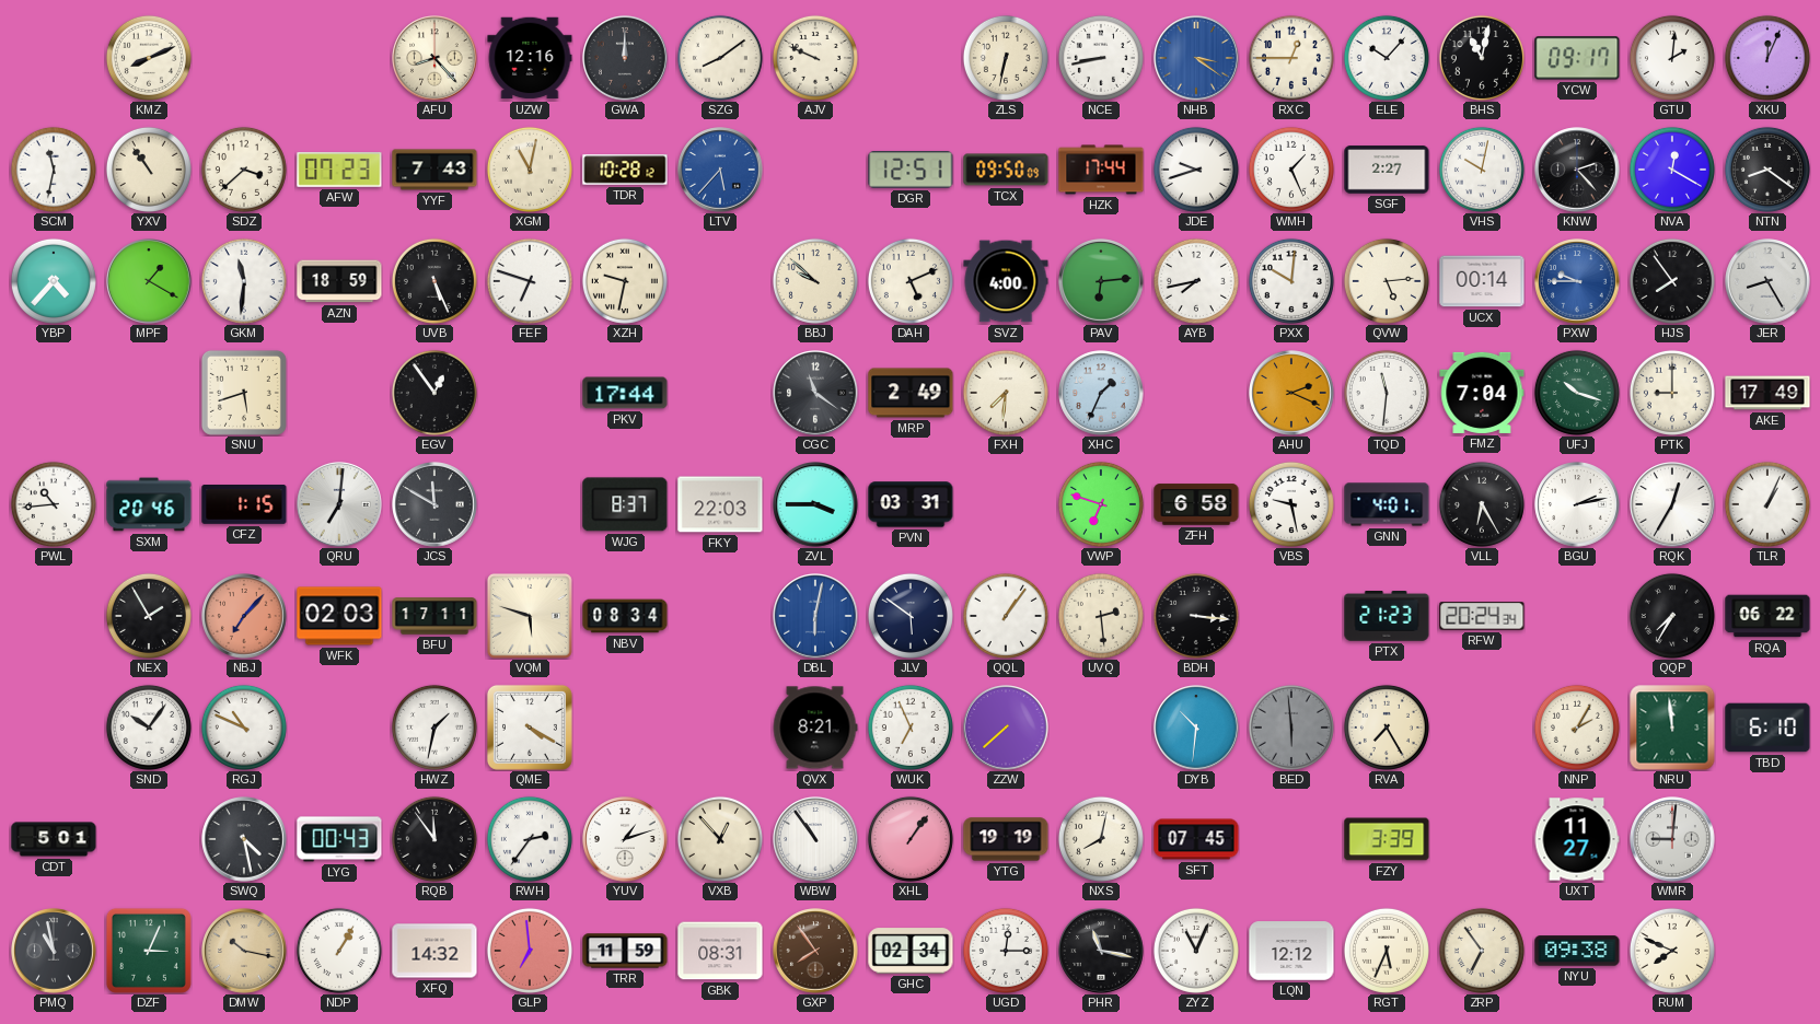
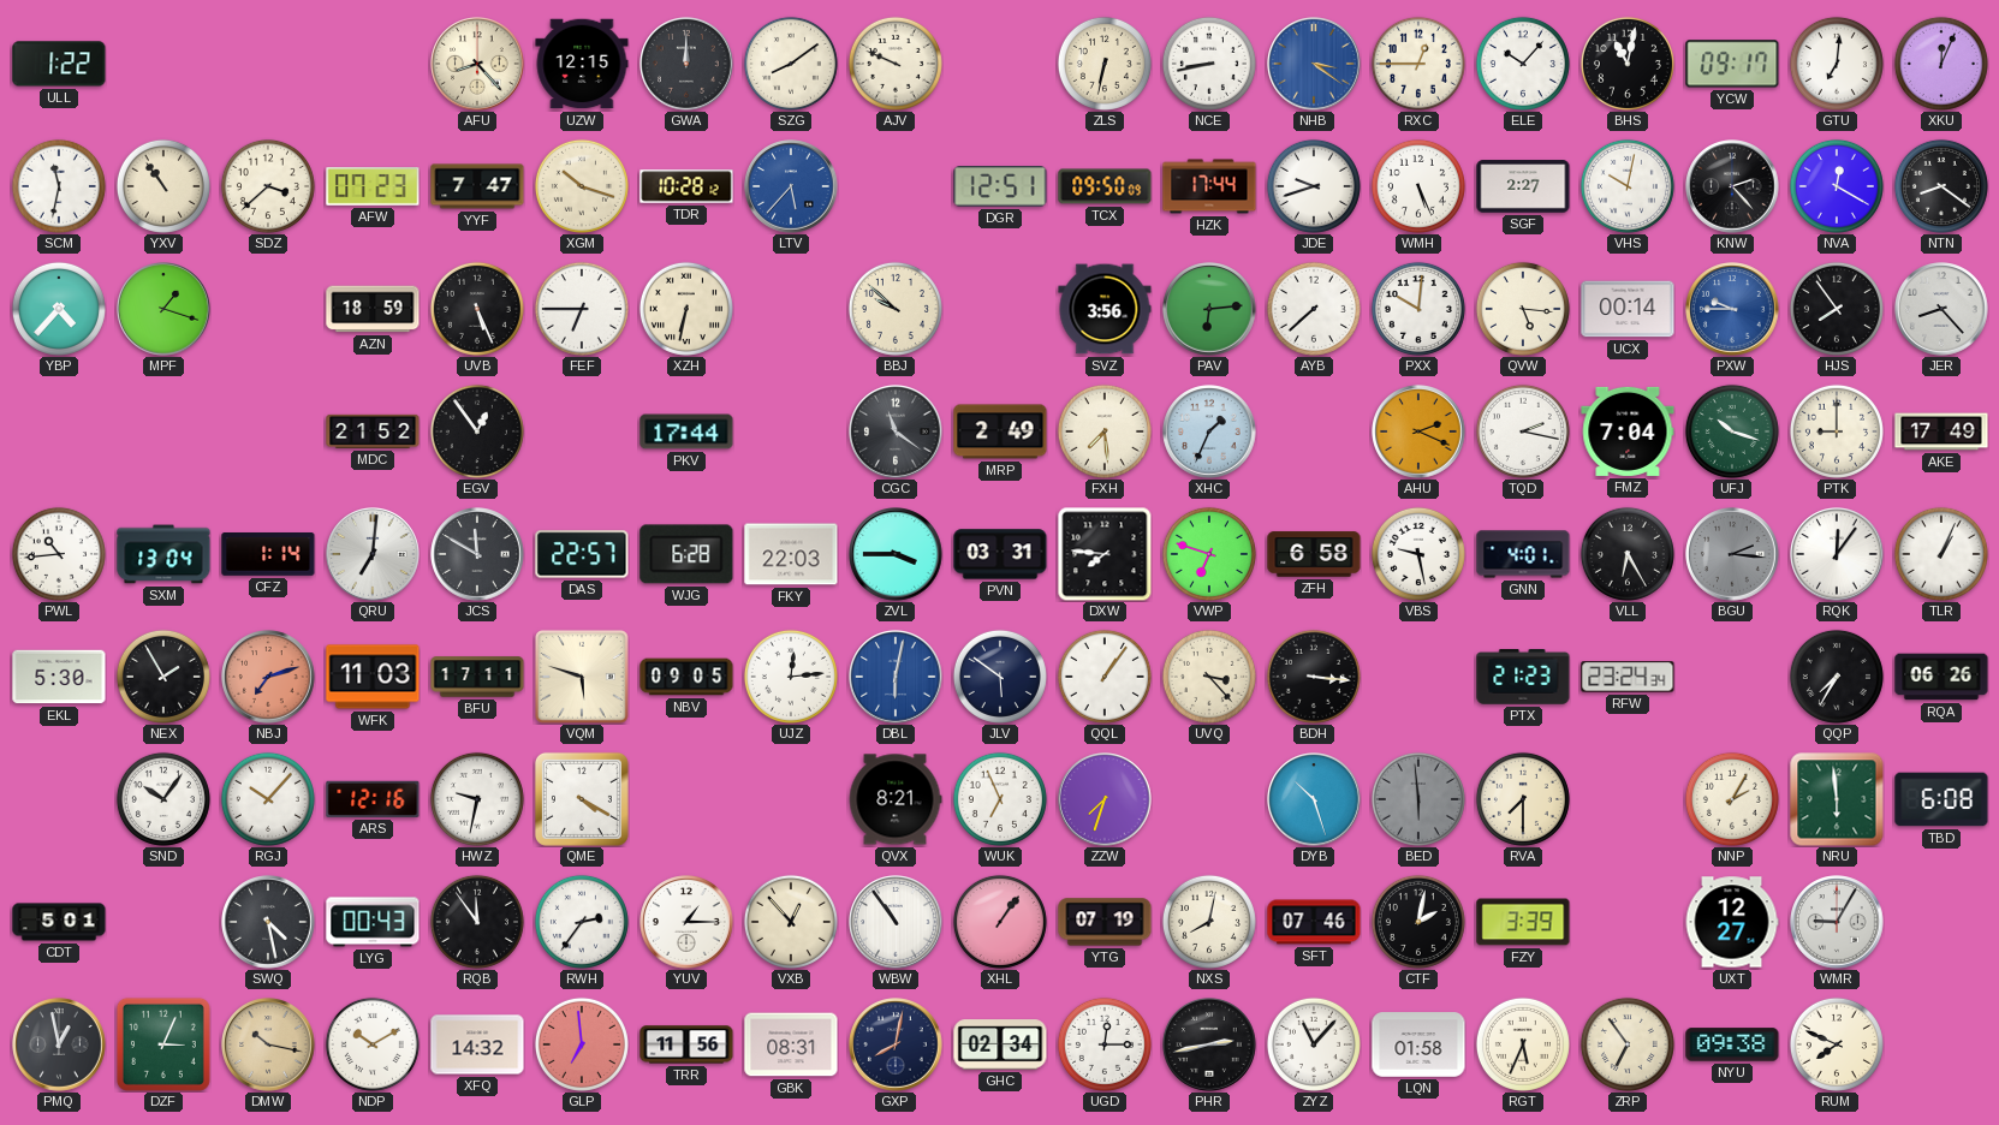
ULL: none -> 1:22 (59, 64)
KMZ: 8:11 -> none (149, 58)
UZW: 12:16 -> 12:15 (582, 64)
GTU: 2:01 -> 7:01 (1837, 64)
YYF: 7:43 -> 7:47 (477, 186)
XGM: 11:02 -> 10:18 (582, 186)
WMH: 1:26 -> 5:26 (1418, 186)
MPF: 1:20 -> 1:18 (163, 309)
GKM: 11:31 -> none (244, 281)
FEF: 6:48 -> 6:45 (582, 309)
XZH: 9:32 -> 6:32 (686, 309)
DAH: 5:11 -> none (911, 281)
SVZ: 4:00 -> 3:56 (1105, 309)
AYB: 7:43 -> 7:38 (1314, 309)
QVW: 5:14 -> 5:16 (1523, 309)
JER: 8:25 -> 8:23 (1941, 309)
SNU: 5:42 -> none (244, 393)
MDC: none -> 21:52 (373, 431)
FXH: 7:31 -> 7:29 (1105, 431)
TQD: 11:31 -> 2:17 (1523, 431)
SXM: 20:46 -> 13:04 (163, 554)
CFZ: 1:15 -> 1:14 (268, 555)
DAS: none -> 22:57 (582, 554)
WJG: 8:37 -> 6:28 (686, 554)
DXW: none -> 7:46 (1105, 554)
BGU: 2:13 -> 2:16 (1732, 554)
BGU dial: white -> grey (1732, 554)
RQK: 12:35 -> 12:06 (1837, 554)
EKL: none -> 5:30 (59, 677)
NBJ: 7:07 -> 7:12 (268, 677)
WFK: 02:03 -> 11:03 (373, 677)
NBV: 08:34 -> 09:05 (686, 677)
UJZ: none -> 12:14 (791, 677)
UVQ: 2:29 -> 3:23 (1209, 677)
RFW: 20:24 -> 23:24 (1628, 677)
RQA: 06:22 -> 06:26 (1941, 677)
RGJ: 10:49 -> 10:07 (268, 799)
ARS: none -> 12:16 (373, 799)
HWZ: 1:32 -> 9:32 (477, 799)
ZZW: 7:38 -> 7:33 (1105, 799)
DYB: 10:31 -> 10:27 (1314, 799)
RVA: 7:25 -> 7:30 (1523, 799)
NRU: 11:59 -> 5:59 (1837, 799)
TBD: 6:10 -> 6:08 (1941, 799)
YUV: 1:12 -> 1:15 (686, 922)
YTG: 19:19 -> 07:19 (1105, 922)
SFT: 07:45 -> 07:46 (1314, 922)
CTF: none -> 2:02 (1418, 922)
UXT: 11:27 -> 12:27 (1732, 922)
WMR: 9:01 -> 9:05 (1837, 922)
PMQ: 10:58 -> 12:58 (59, 1044)
NDP: 1:05 -> 10:10 (373, 1044)
TRR: 11:59 -> 11:56 (686, 1044)
GXP: 7:54 -> 8:02 (896, 1044)
GXP dial: brown -> navy (896, 1044)
PHR: 11:17 -> 2:43 (1209, 1044)
ZYZ: 11:04 -> 11:07 (1314, 1044)
LQN: 12:12 -> 01:58 (1418, 1044)
